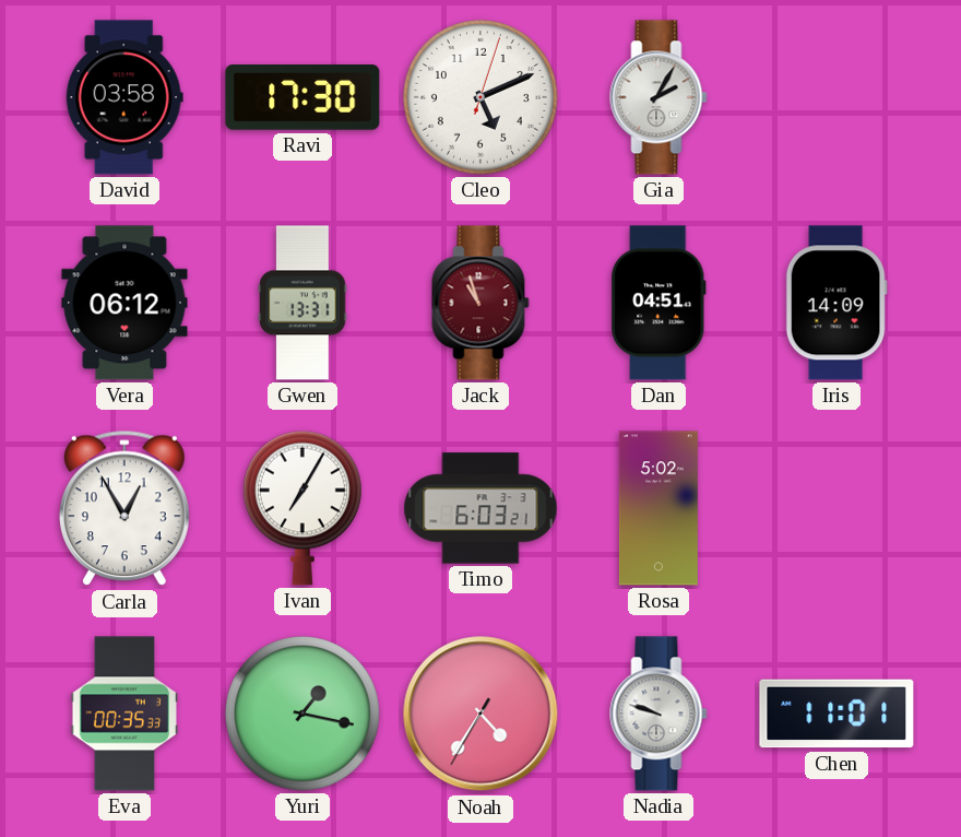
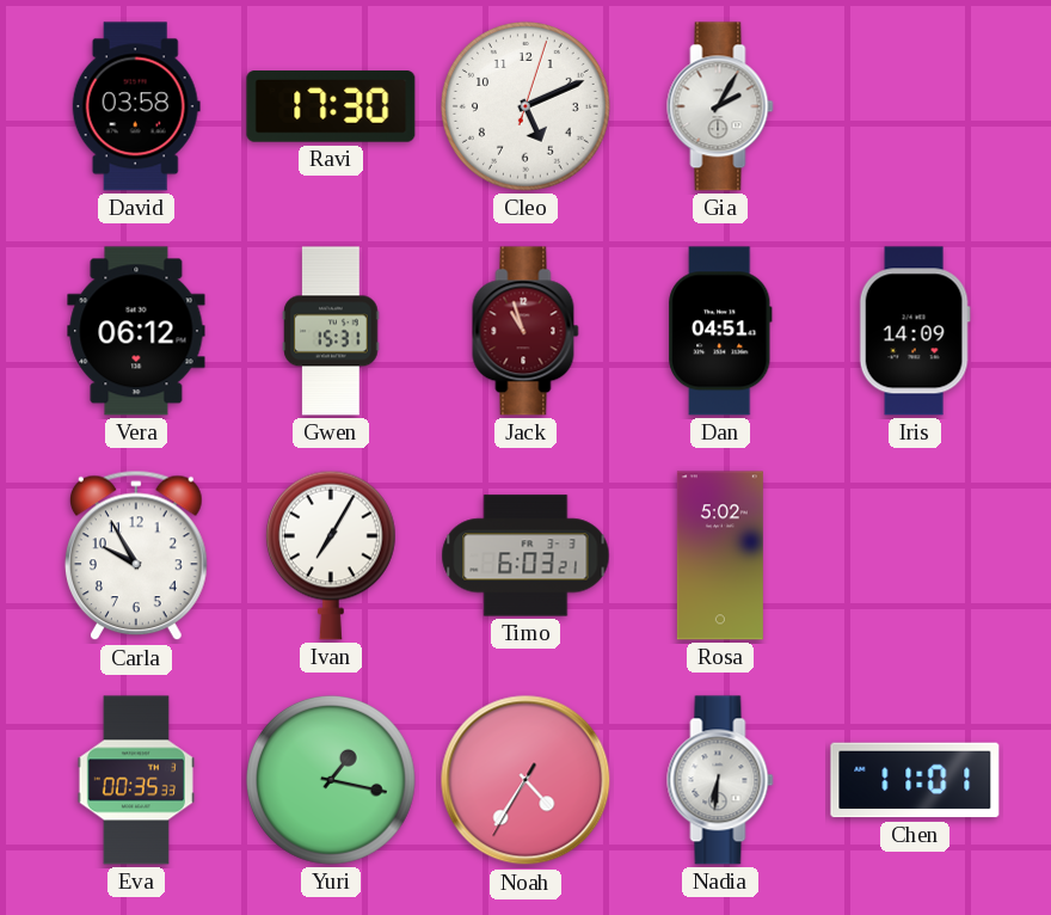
Gwen: 13:31 -> 15:31 (331, 331)
Carla: 12:55 -> 9:55 (136, 555)
Nadia: 9:48 -> 6:31 (720, 780)
